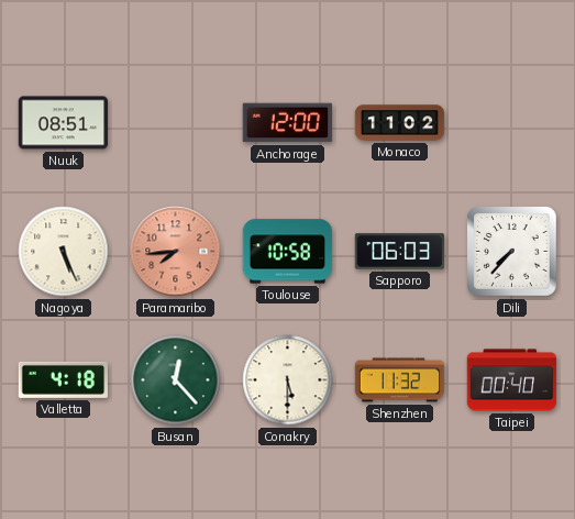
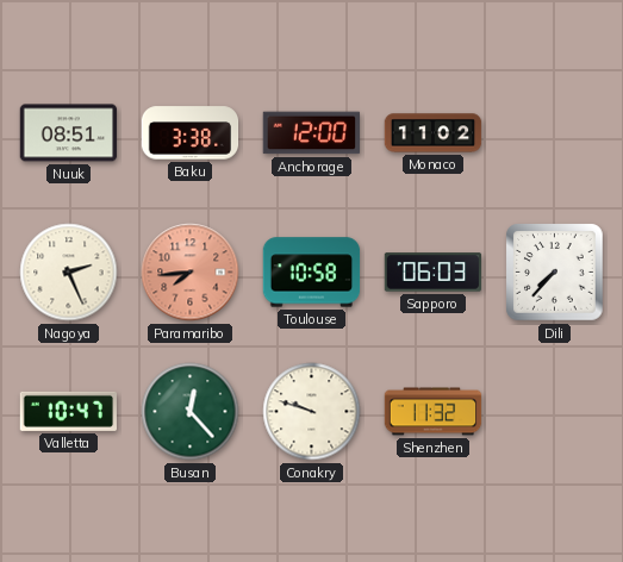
Baku: none -> 3:38 (191, 133)
Nagoya: 5:26 -> 2:26 (69, 273)
Valletta: 4:18 -> 10:47 (68, 411)
Conakry: 5:30 -> 9:48 (312, 412)
Taipei: 00:40 -> none (512, 380)
